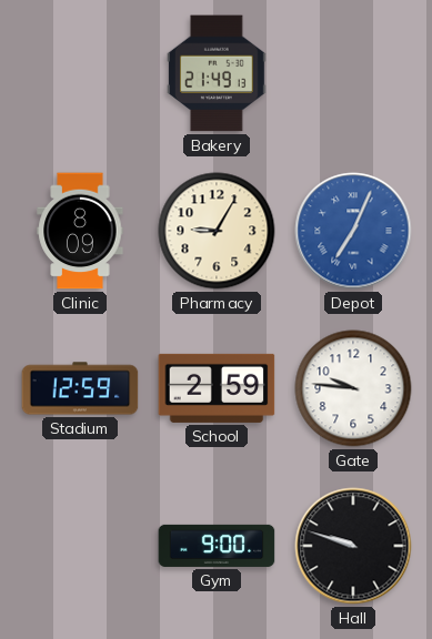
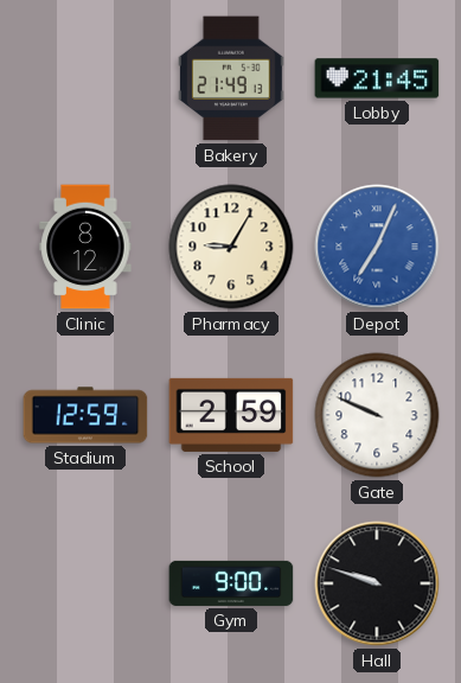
Lobby: none -> 21:45 (377, 78)
Clinic: 8:09 -> 8:12 (85, 247)
Gate: 9:46 -> 9:49 (377, 415)
